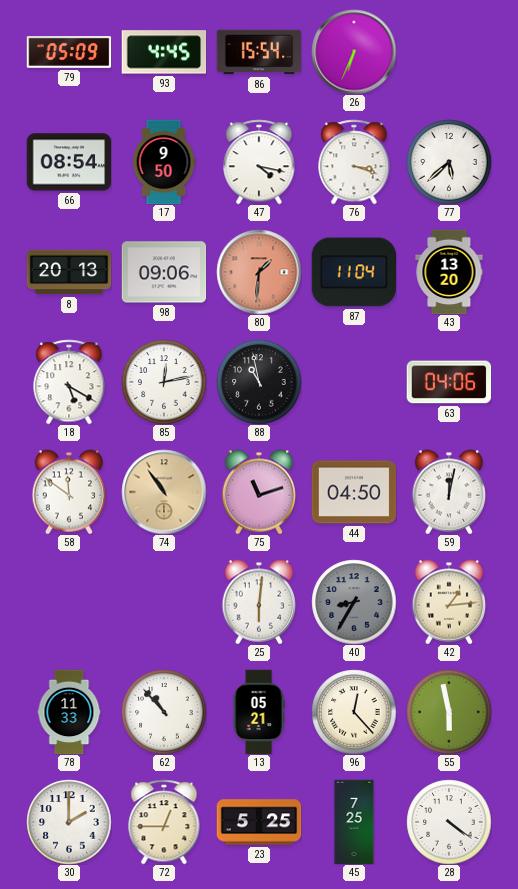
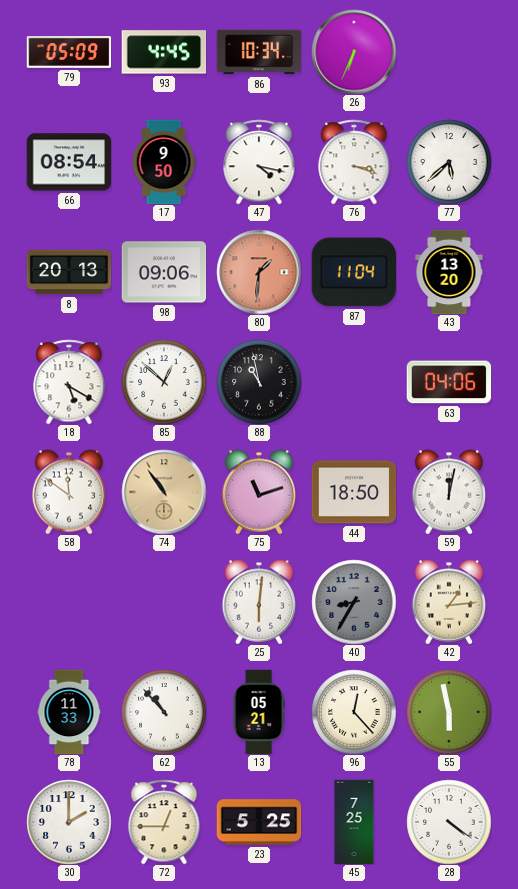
86: 15:54 -> 10:34 (259, 52)
85: 12:13 -> 12:52 (164, 382)
44: 04:50 -> 18:50 (354, 492)
